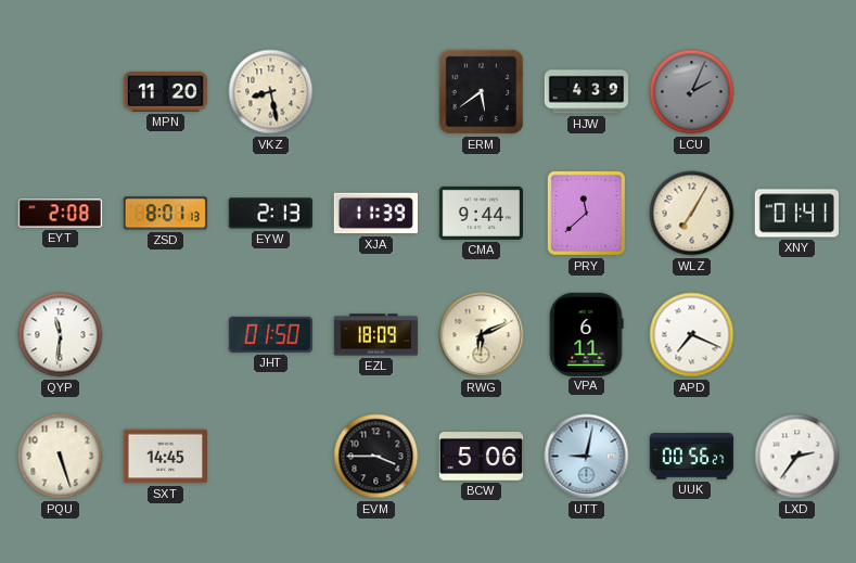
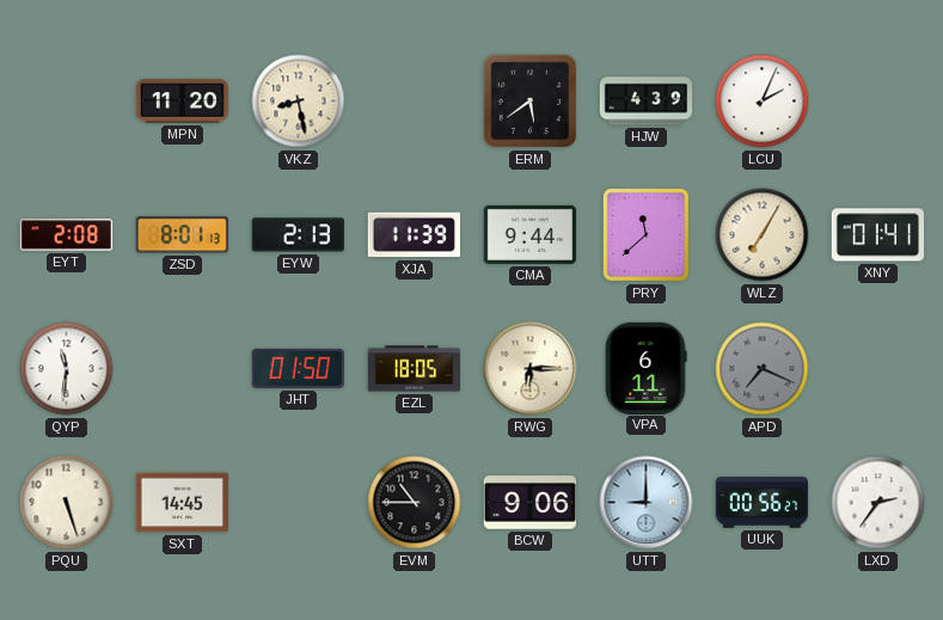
LCU dial: grey -> white (763, 102)
EZL: 18:09 -> 18:05 (415, 369)
RWG: 6:11 -> 6:15 (531, 369)
APD dial: white -> grey (763, 369)
EVM: 3:45 -> 10:45 (415, 503)
BCW: 5:06 -> 9:06 (529, 503)
UTT: 9:02 -> 9:00 (647, 503)
